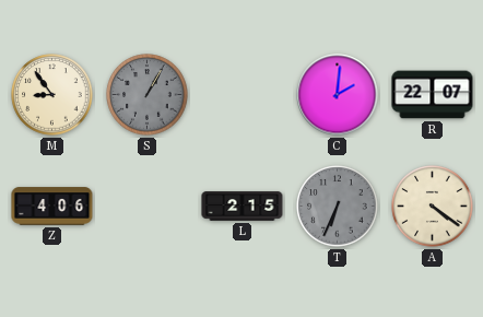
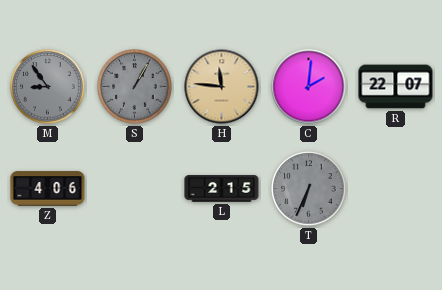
M dial: cream -> grey (48, 87)
H: none -> 11:46 (222, 87)
A: 4:21 -> none (433, 207)
